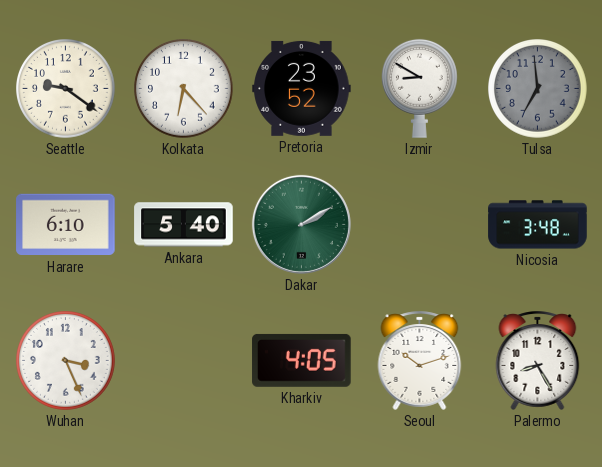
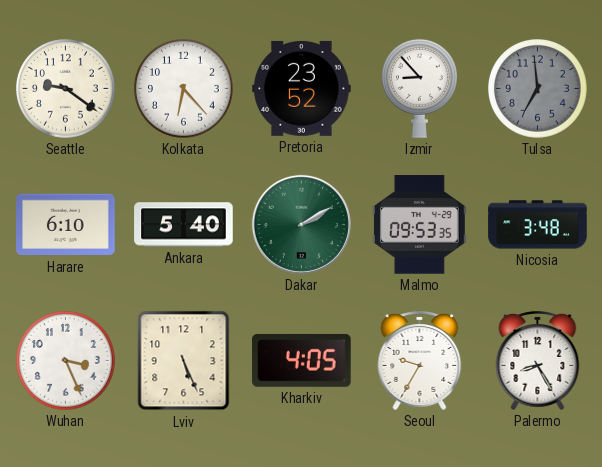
Izmir: 8:50 -> 8:53 (419, 88)
Malmo: none -> 09:53 (419, 225)
Lviv: none -> 5:26 (184, 361)
Seoul: 10:12 -> 9:35 (420, 360)
